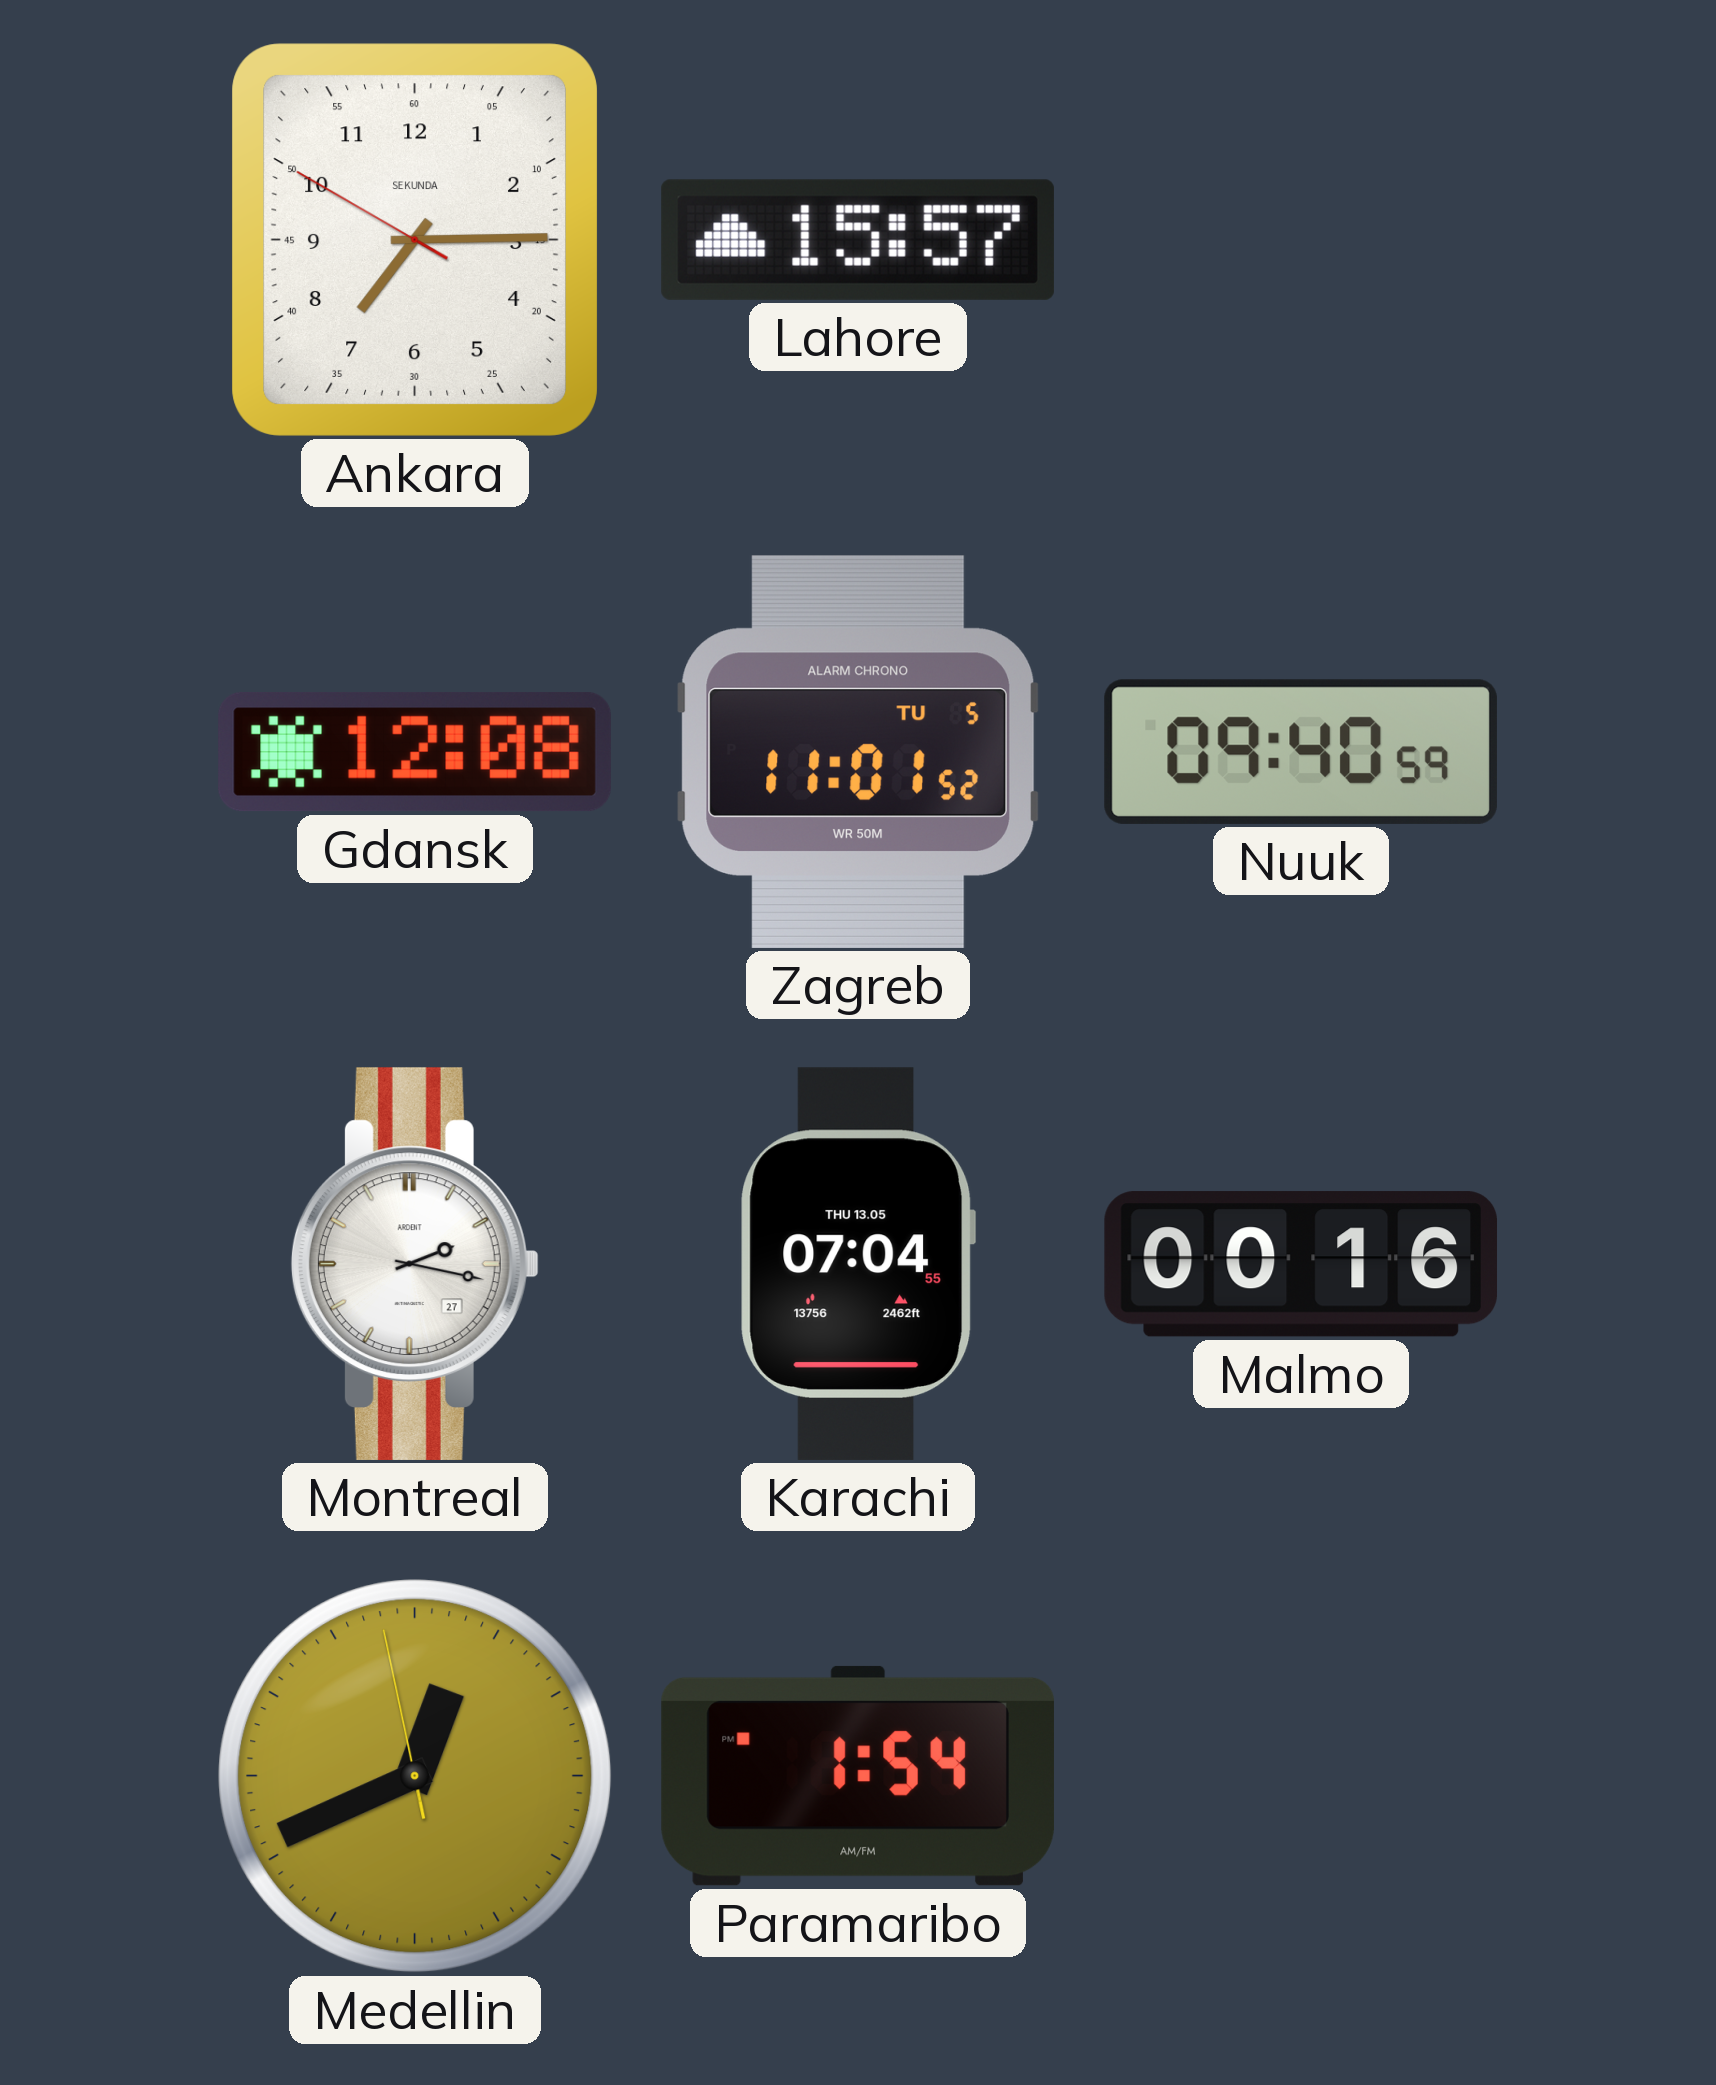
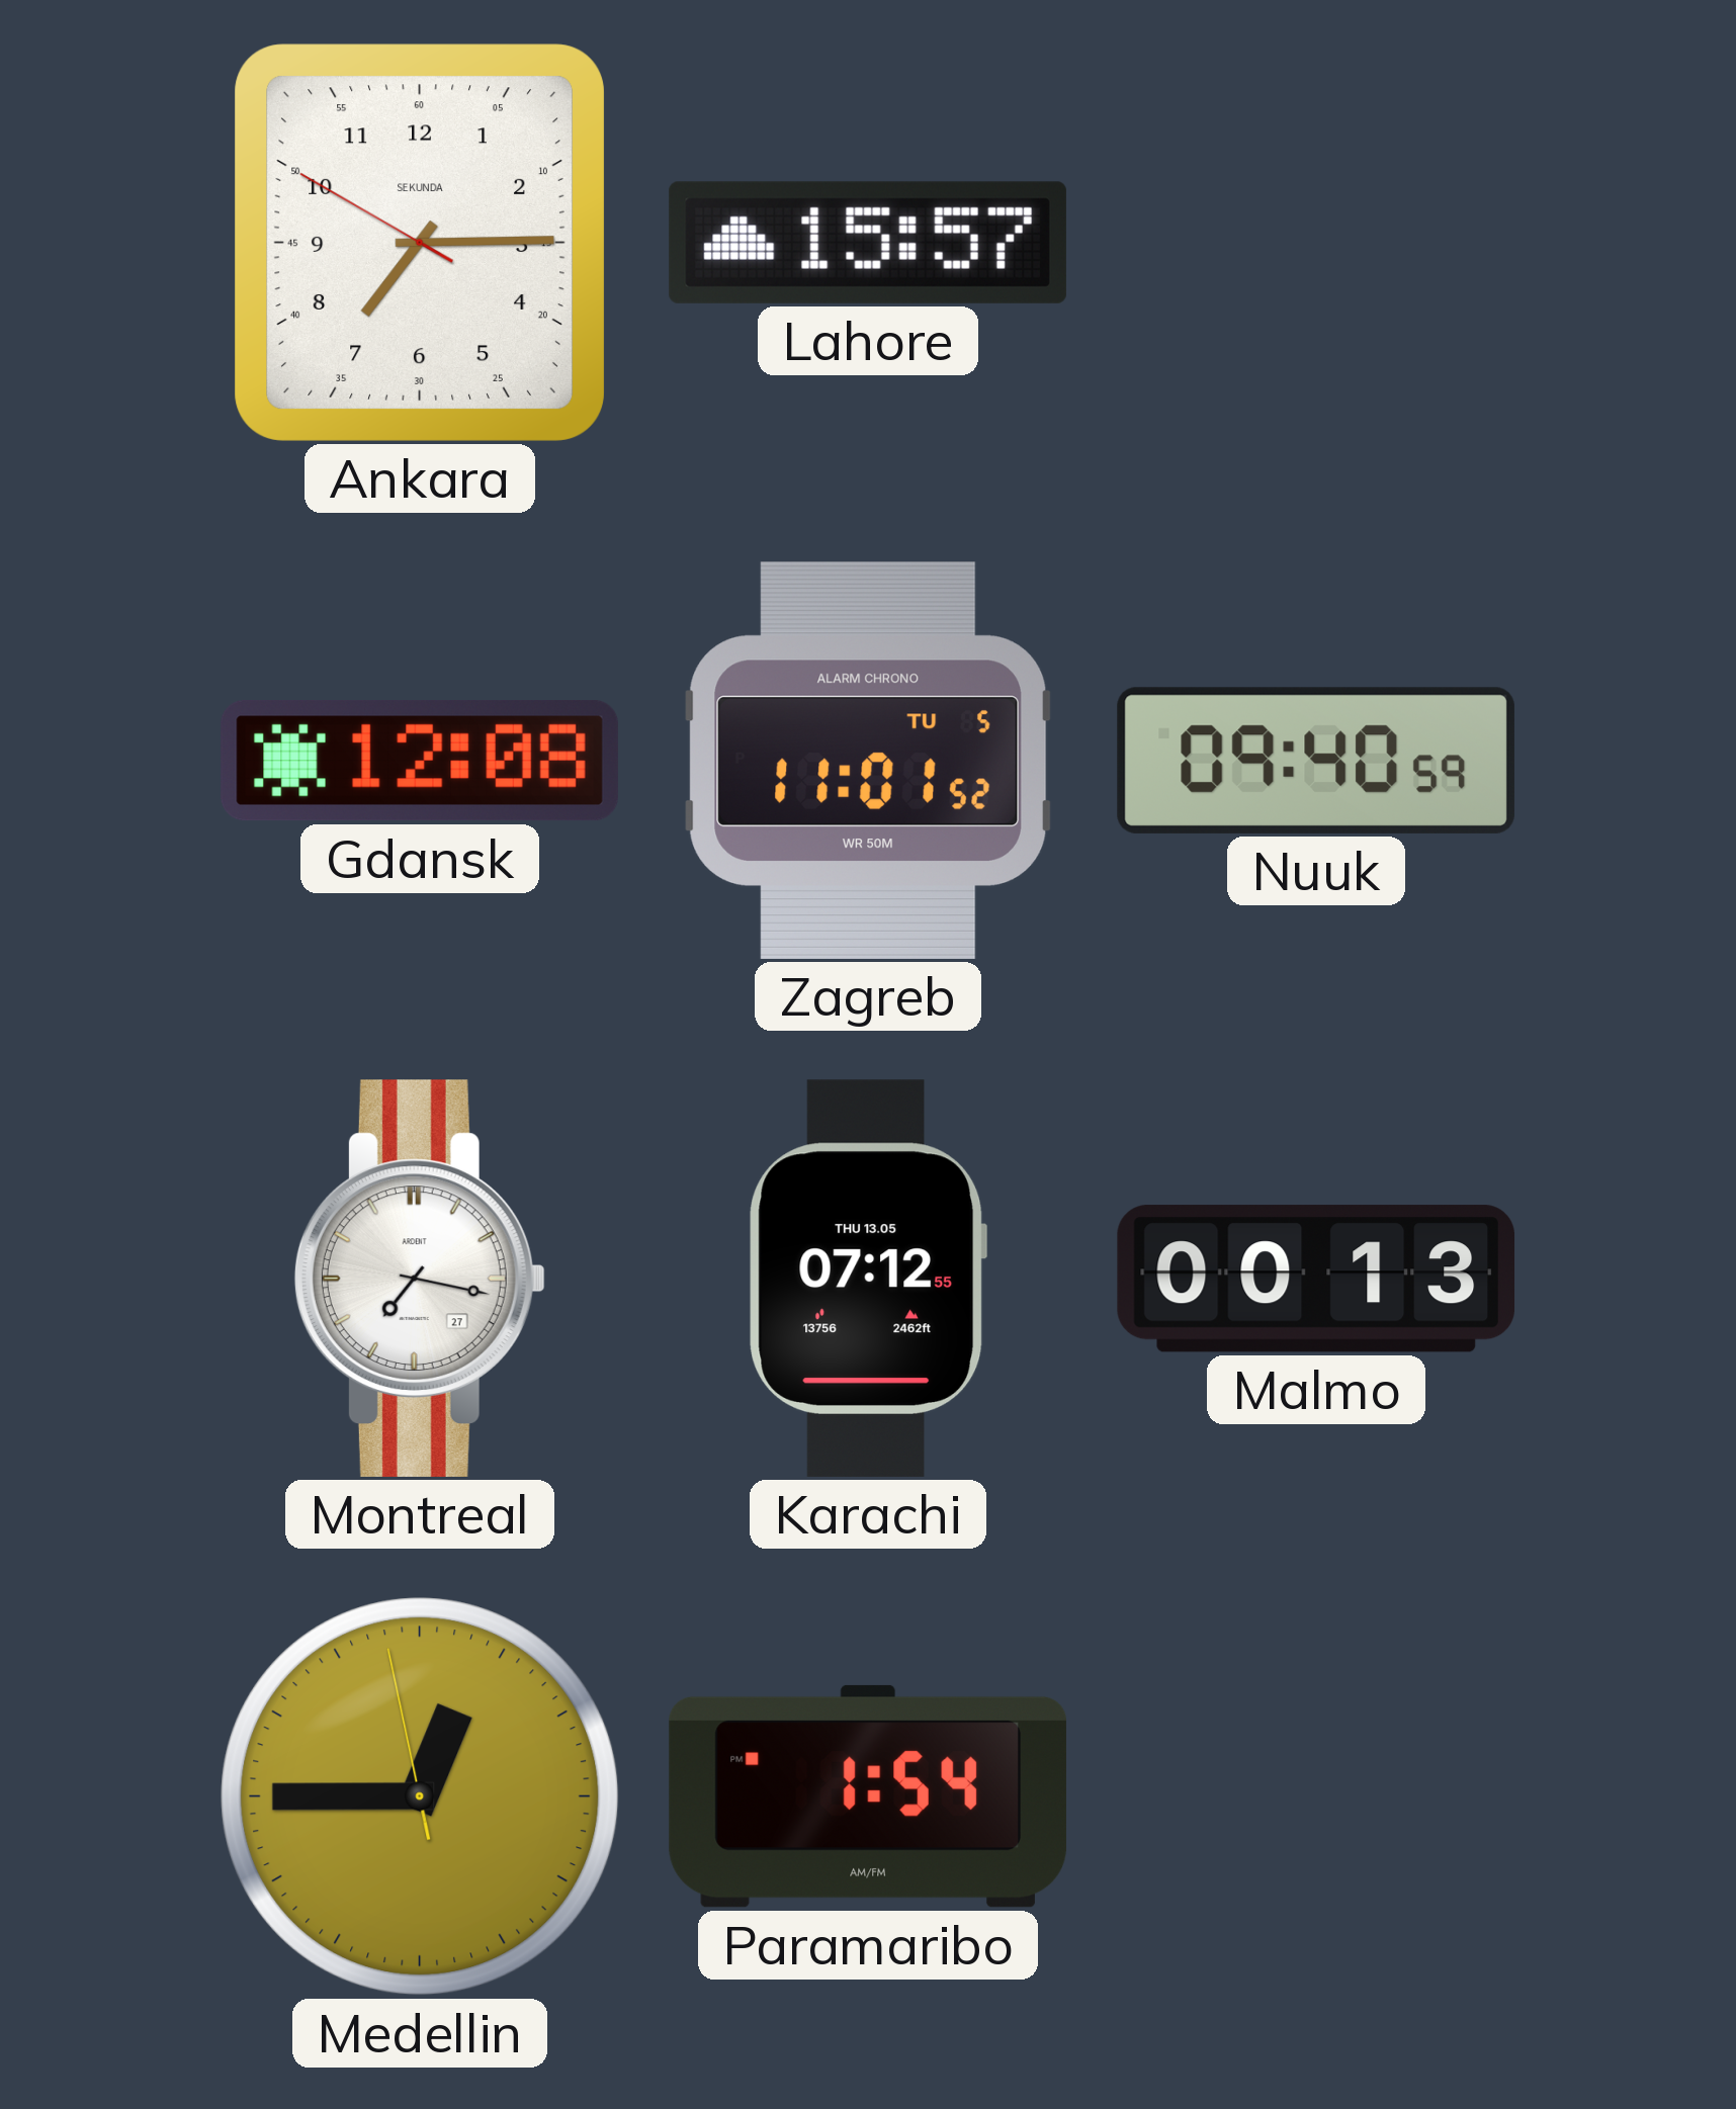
Montreal: 2:17 -> 7:17 (420, 1279)
Karachi: 07:04 -> 07:12 (868, 1279)
Malmo: 00:16 -> 00:13 (1316, 1279)
Medellin: 12:40 -> 12:44 (420, 1796)
